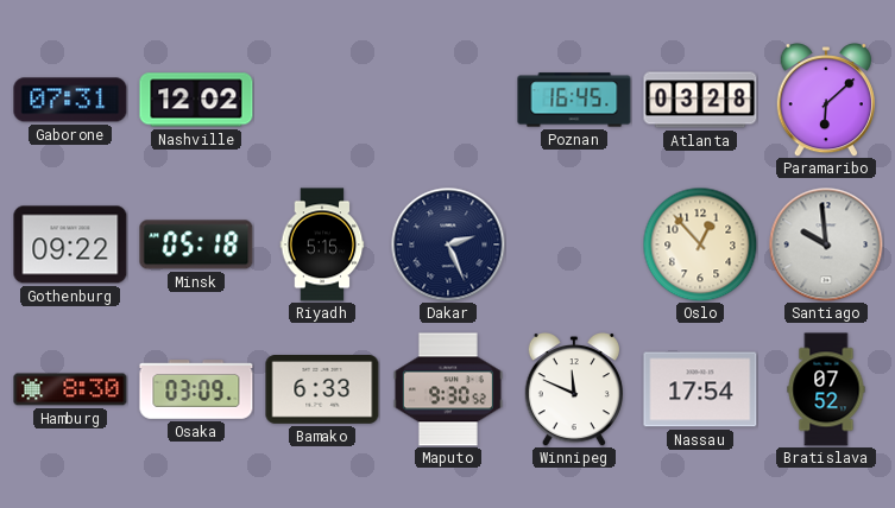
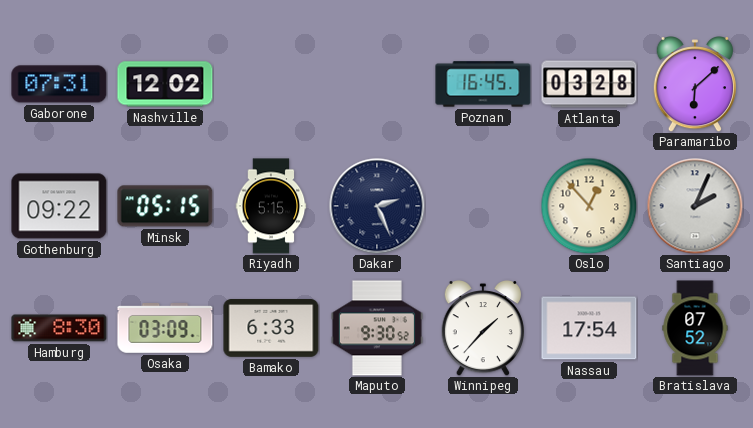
Minsk: 05:18 -> 05:15 (165, 206)
Santiago: 9:59 -> 2:04 (695, 206)
Winnipeg: 11:49 -> 1:37 (483, 329)
